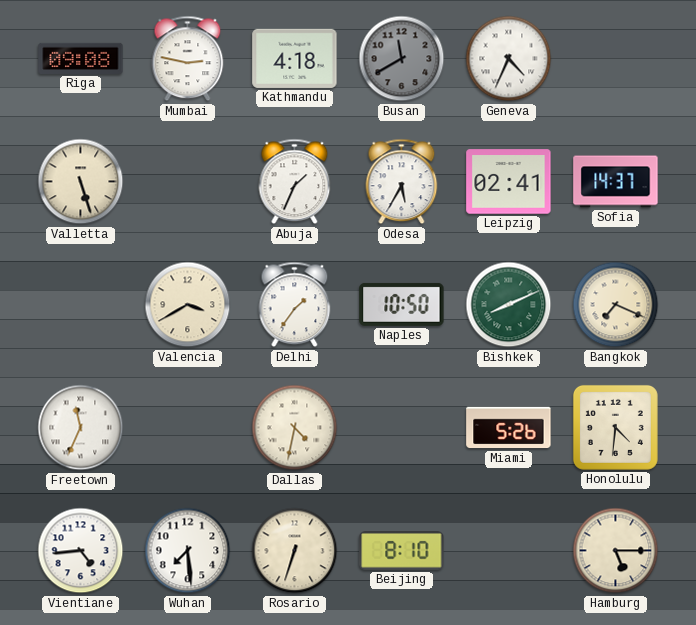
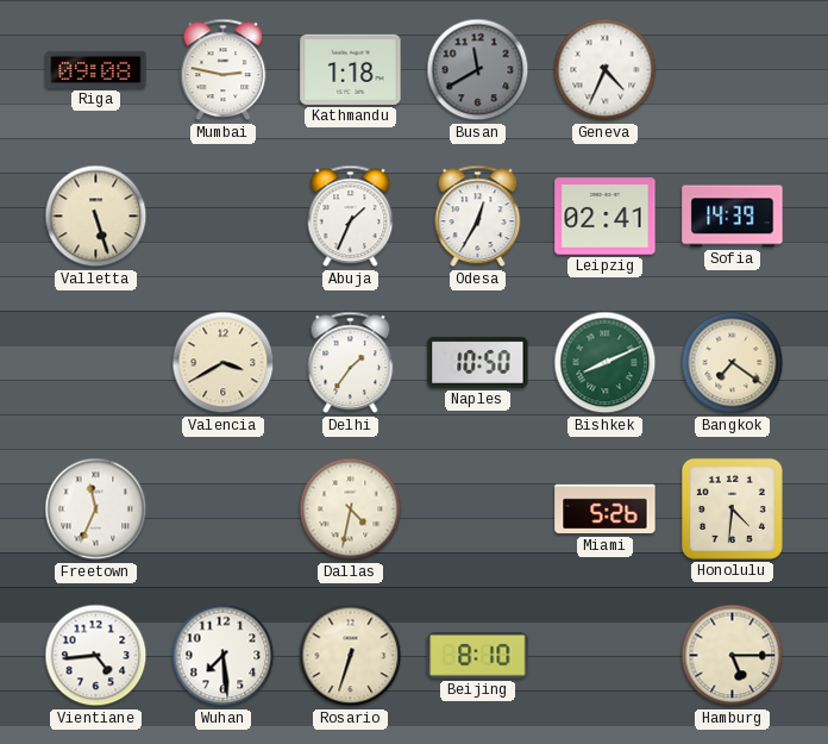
Kathmandu: 4:18 -> 1:18 (351, 69)
Odesa: 5:35 -> 12:35 (478, 217)
Sofia: 14:37 -> 14:39 (733, 217)
Bangkok: 7:19 -> 7:21 (733, 363)
